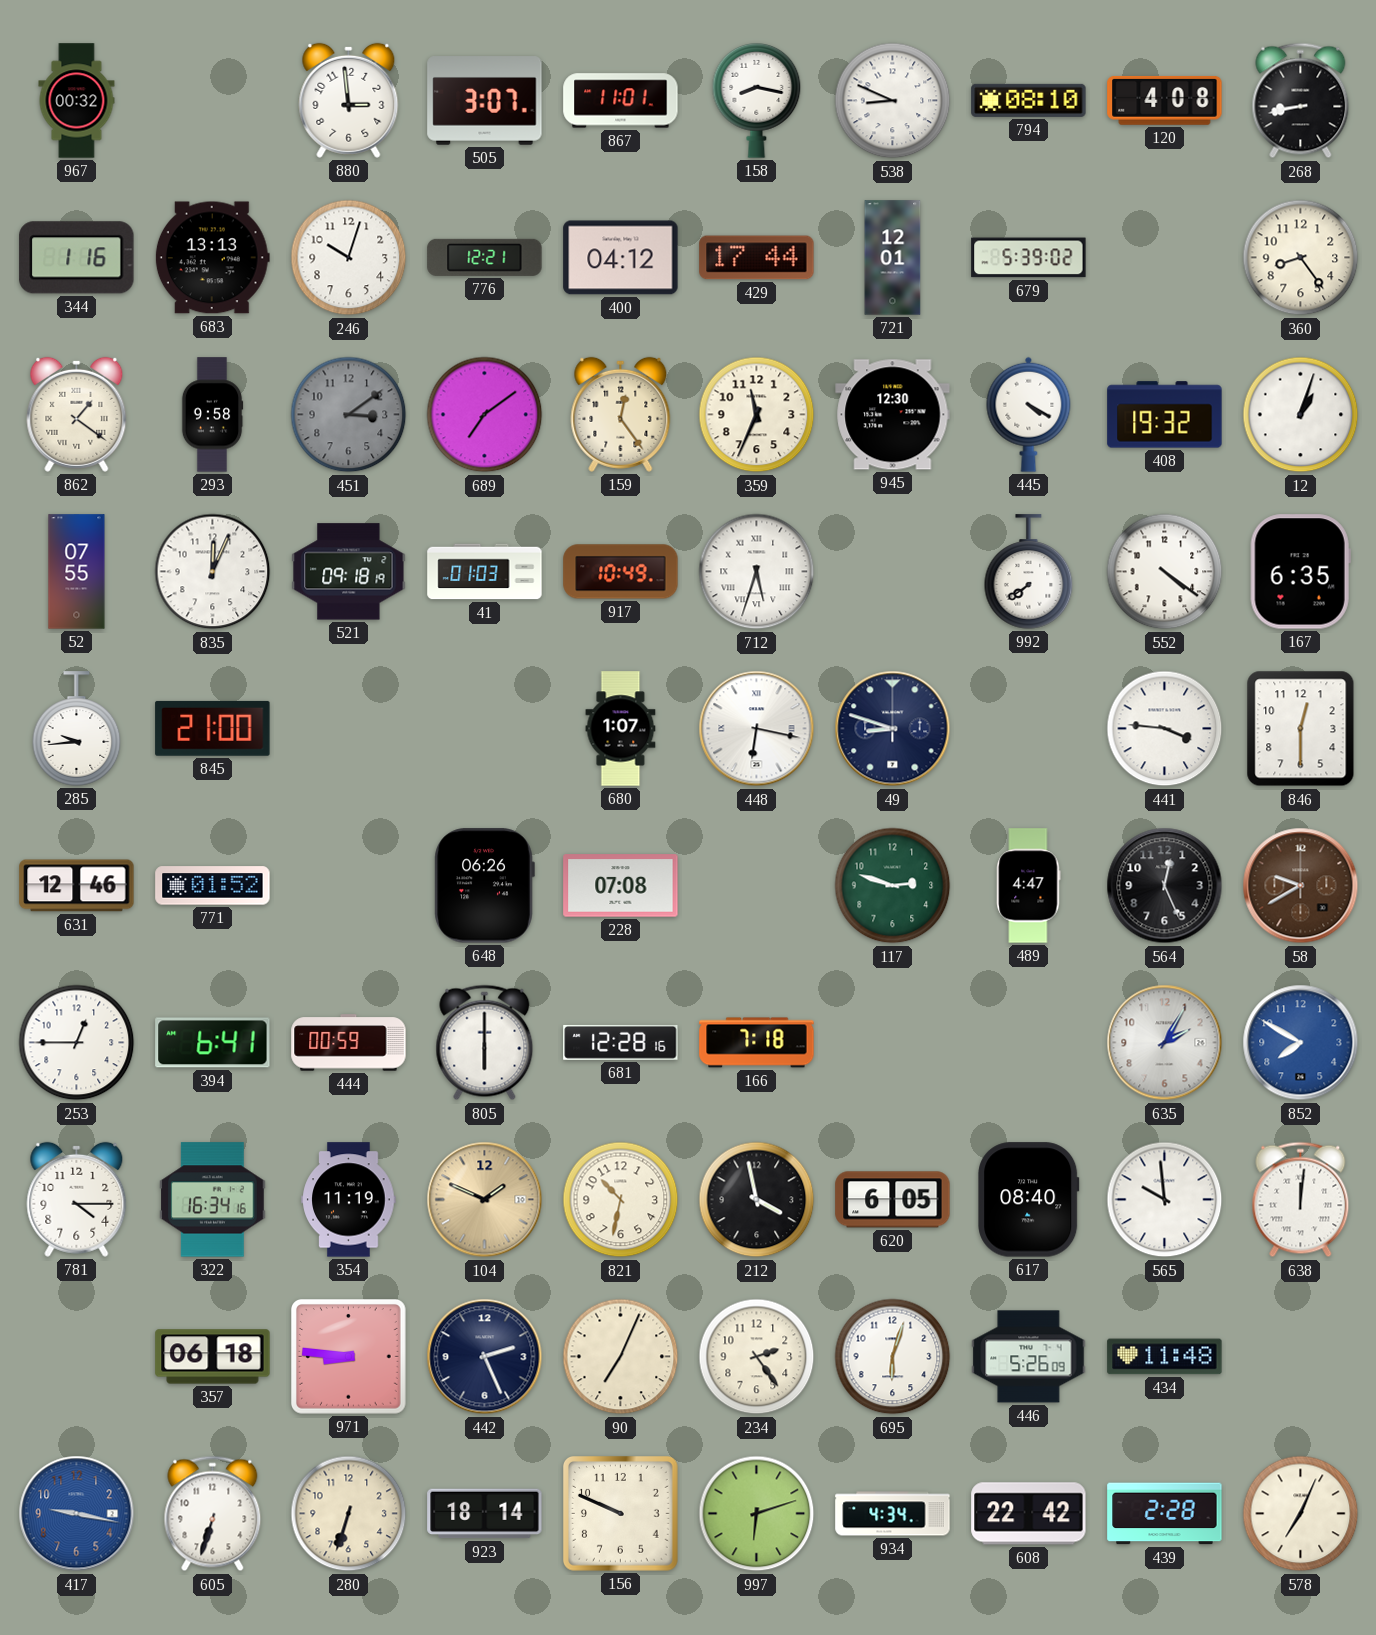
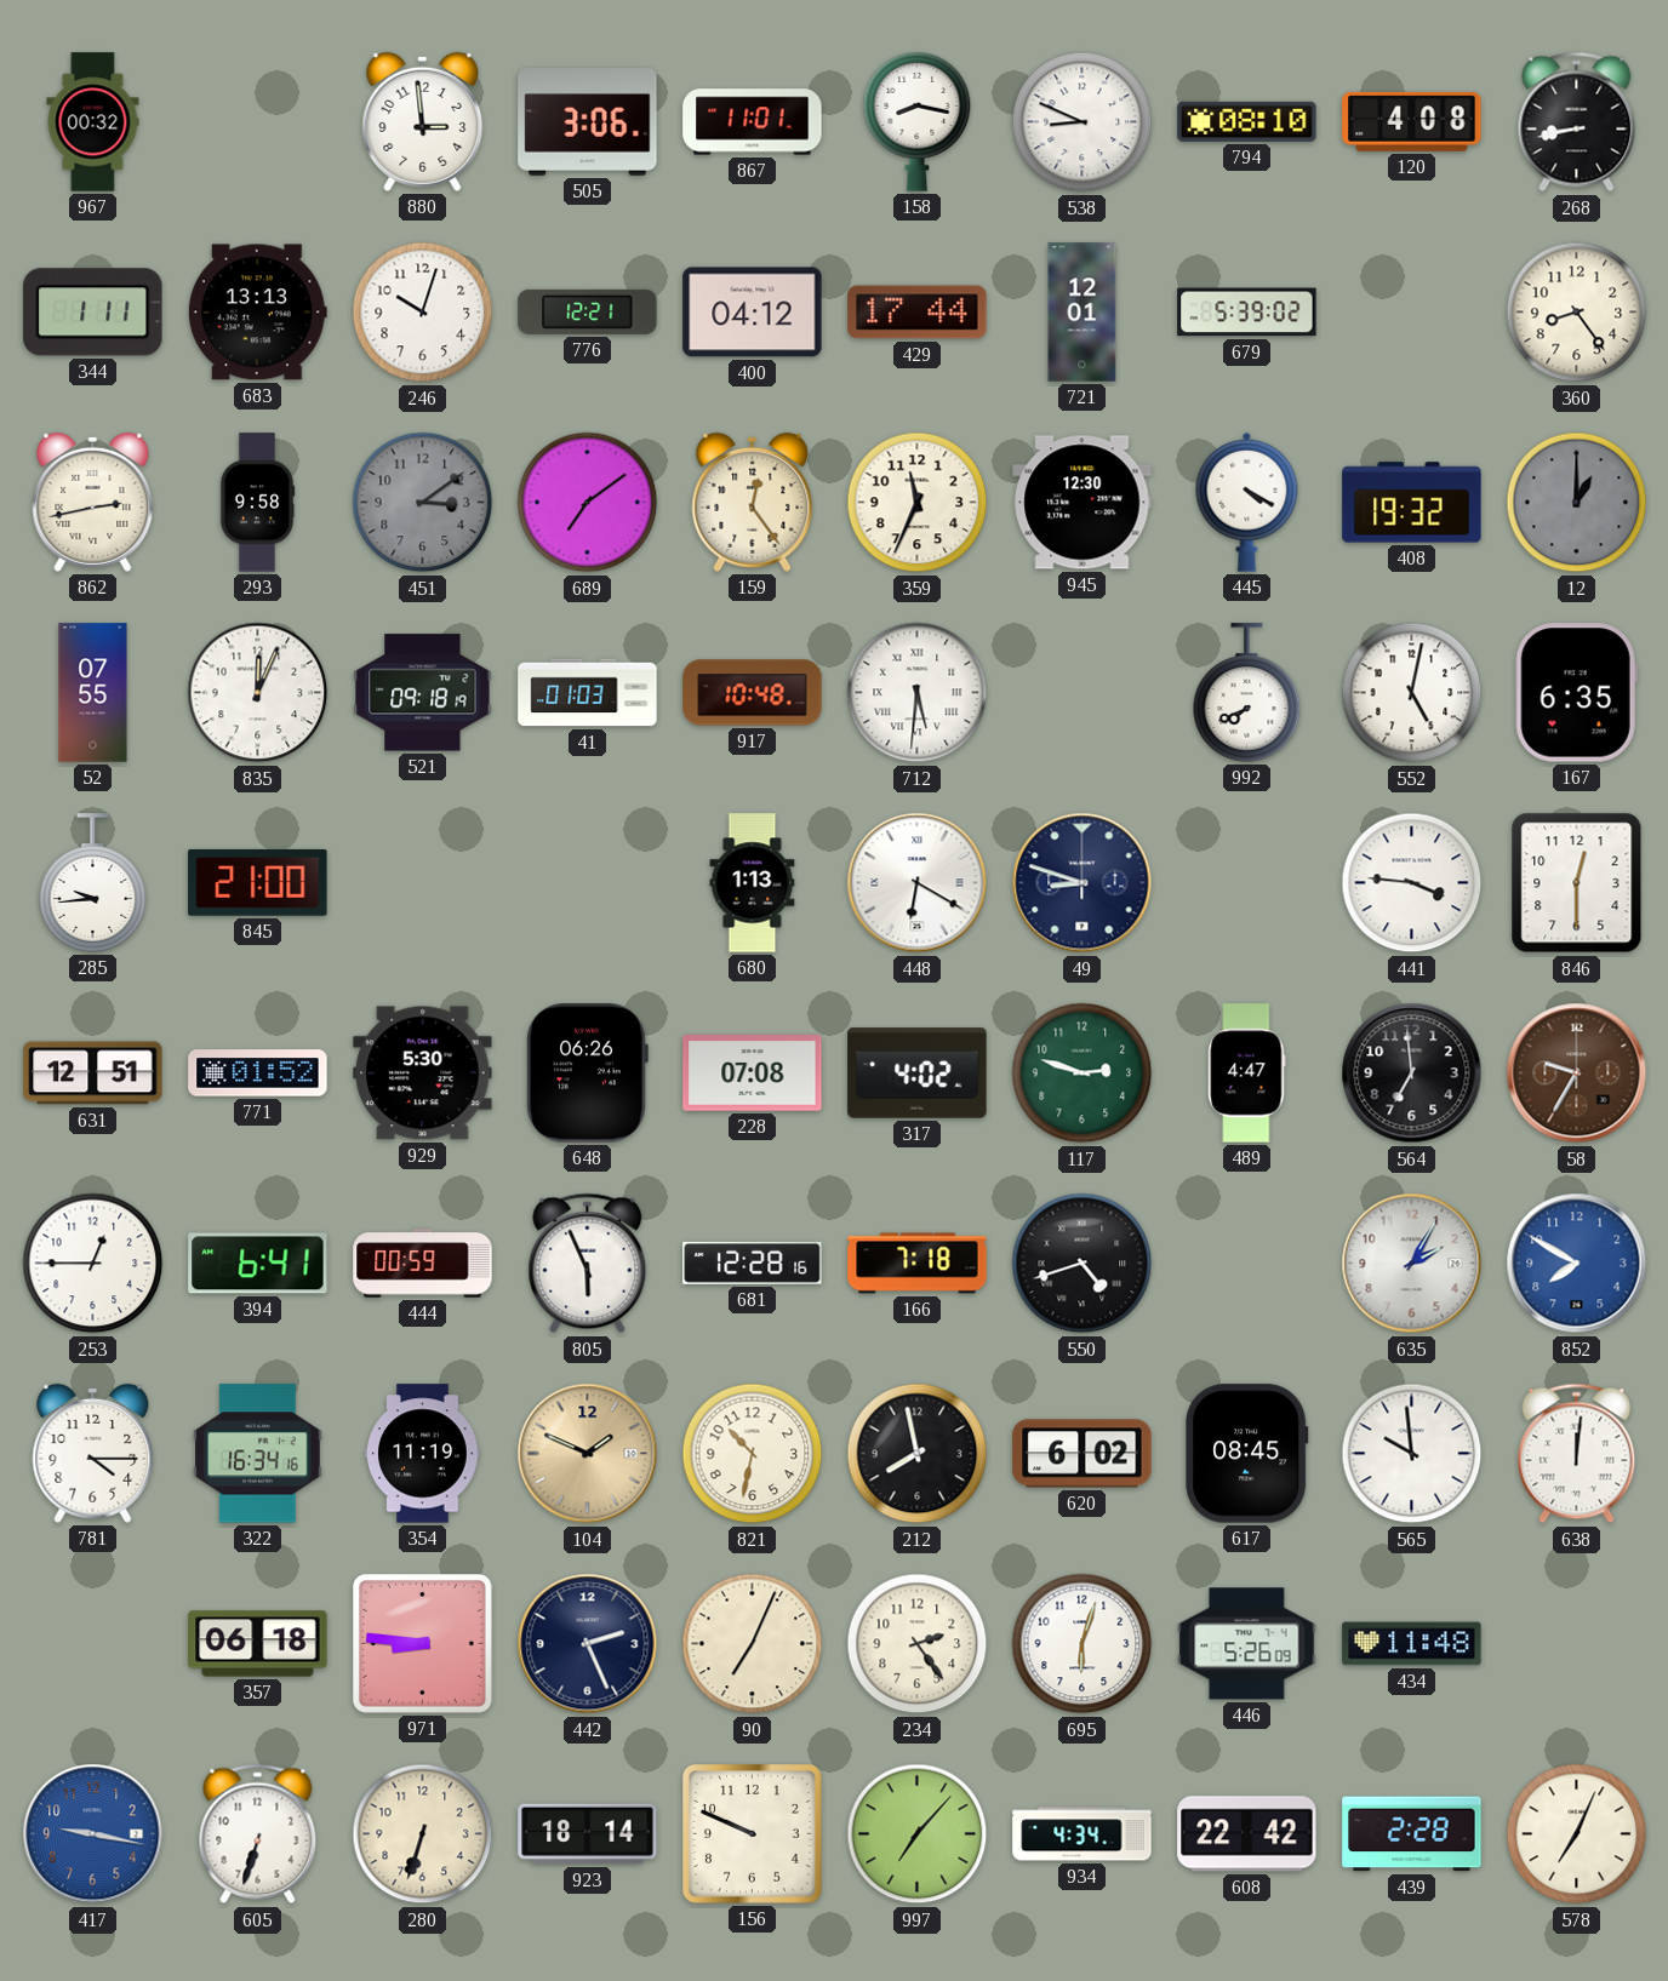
505: 3:07 -> 3:06 (588, 122)
344: 1:16 -> 1:11 (93, 313)
862: 1:21 -> 2:43 (93, 502)
12: 1:03 -> 1:00 (1577, 503)
12 dial: white -> grey (1577, 503)
917: 10:49 -> 10:48 (753, 693)
712: 5:33 -> 5:31 (918, 693)
992: 7:39 -> 7:41 (1247, 693)
552: 4:21 -> 5:02 (1412, 693)
680: 1:07 -> 1:13 (753, 883)
448: 6:17 -> 6:20 (918, 883)
631: 12:46 -> 12:51 (93, 1073)
929: none -> 5:30 (423, 1073)
317: none -> 4:02 (918, 1073)
564: 12:26 -> 6:59 (1412, 1073)
58: 9:40 -> 9:35 (1577, 1073)
805: 6:00 -> 5:56 (588, 1264)
550: none -> 4:42 (1083, 1264)
212: 3:58 -> 7:58 (918, 1454)
620: 6:05 -> 6:02 (1083, 1454)
617: 08:40 -> 08:45 (1247, 1454)
997: 6:12 -> 7:07 (918, 1834)
